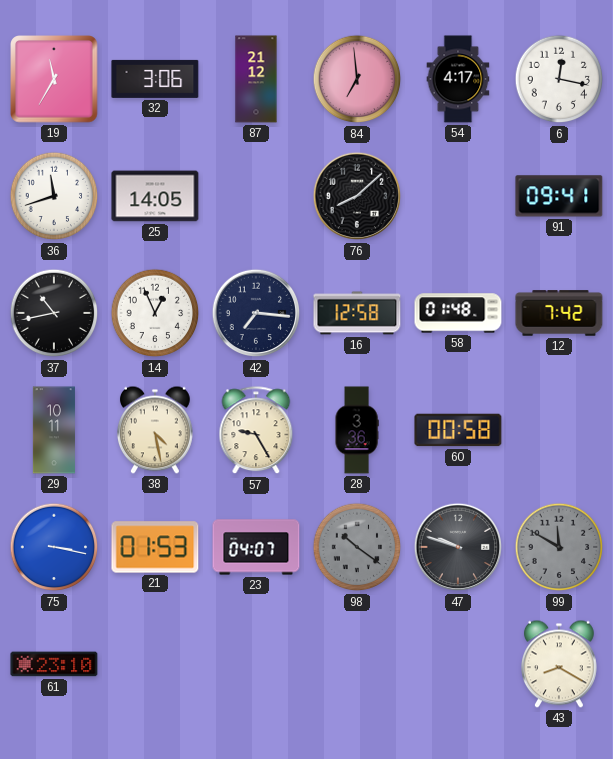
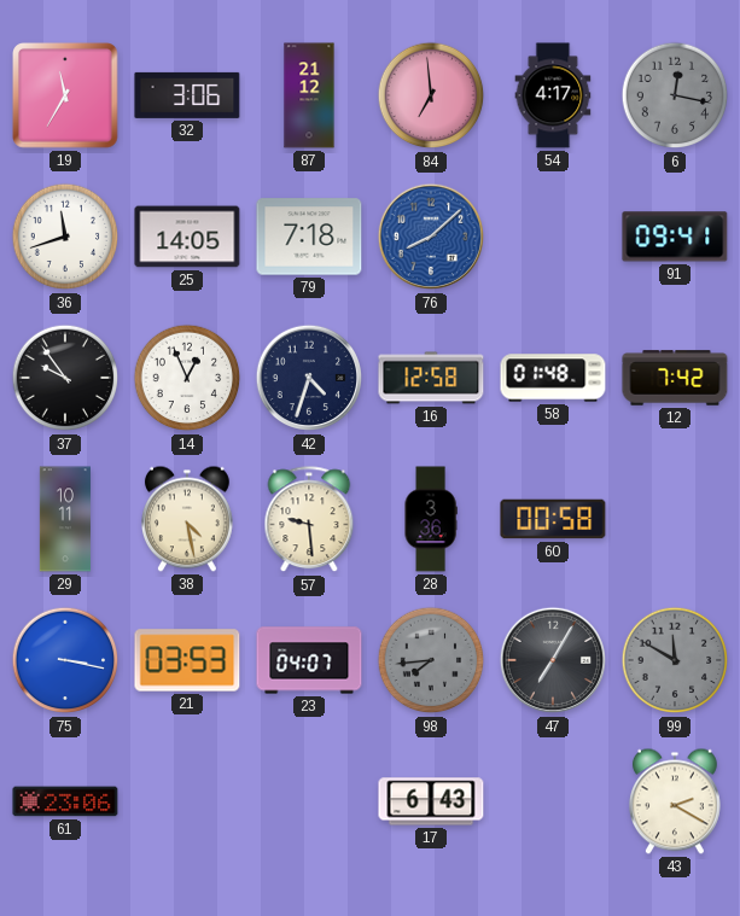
6 dial: white -> grey (675, 95)
79: none -> 7:18 (309, 237)
76 dial: black -> blue (431, 237)
37: 10:43 -> 9:54 (65, 378)
42: 7:16 -> 4:33 (309, 378)
57: 9:25 -> 9:29 (309, 520)
21: 01:53 -> 03:53 (187, 660)
98: 10:21 -> 7:44 (431, 660)
47: 9:48 -> 7:05 (553, 660)
61: 23:10 -> 23:06 (65, 801)
17: none -> 6:43 (431, 801)
43: 8:20 -> 2:20 (675, 801)
